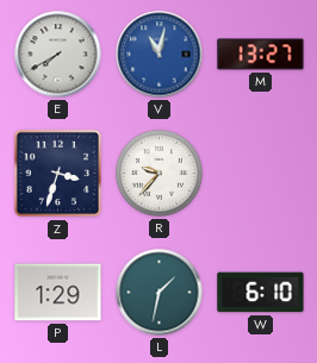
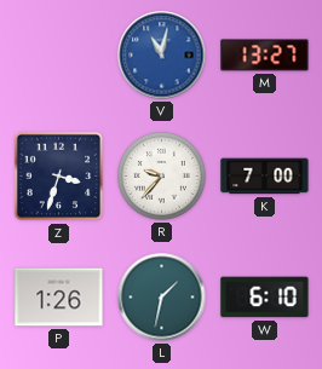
E: 7:40 -> none (58, 55)
K: none -> 7:00 (265, 177)
P: 1:29 -> 1:26 (59, 298)
